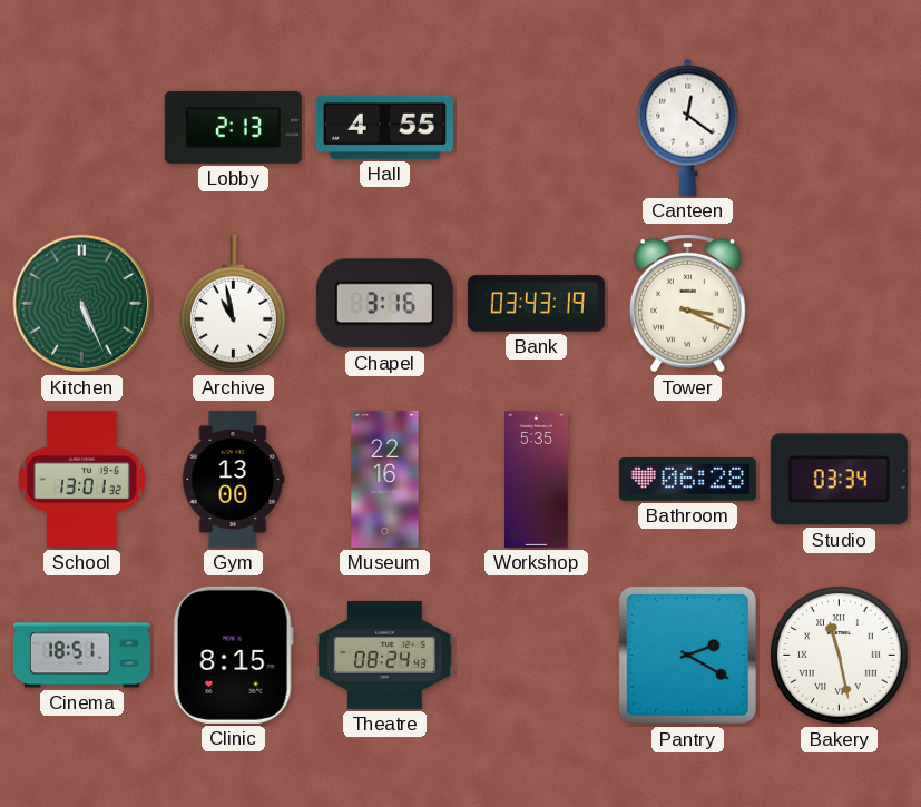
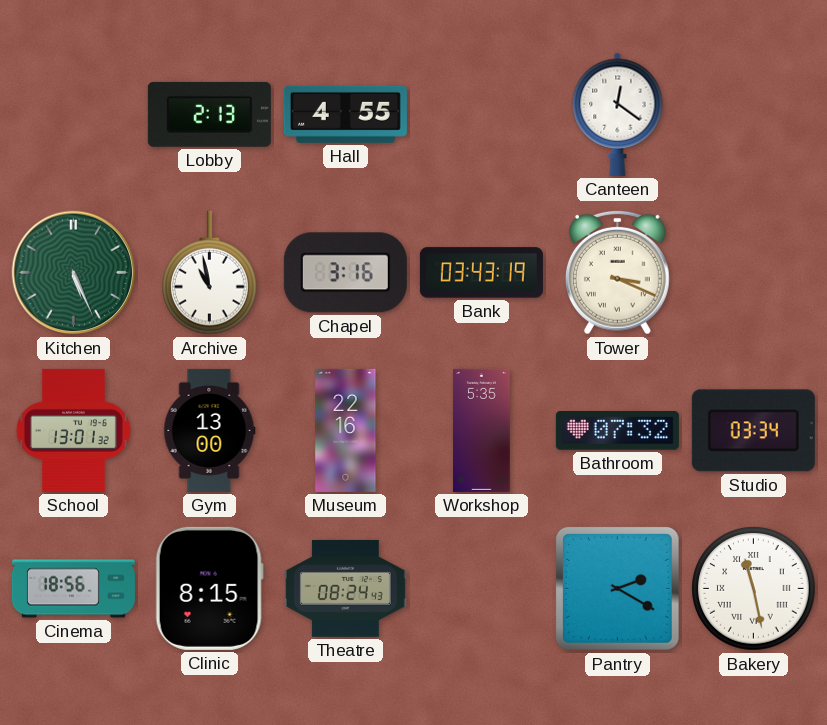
Bathroom: 06:28 -> 07:32 (617, 431)
Cinema: 18:51 -> 18:56 (73, 589)
